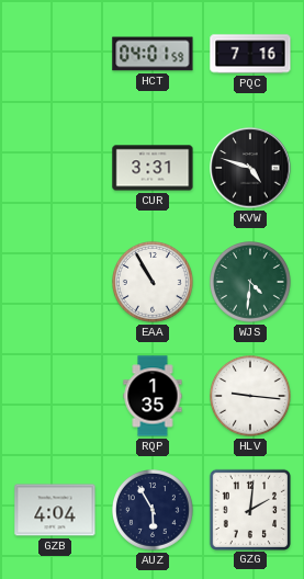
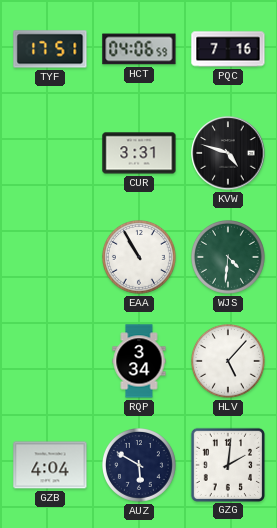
TYF: none -> 17:51 (50, 49)
HCT: 04:01 -> 04:06 (139, 49)
RQP: 1:35 -> 3:34 (139, 361)
HLV: 9:16 -> 5:07 (229, 362)
AUZ: 5:55 -> 5:50 (140, 466)
